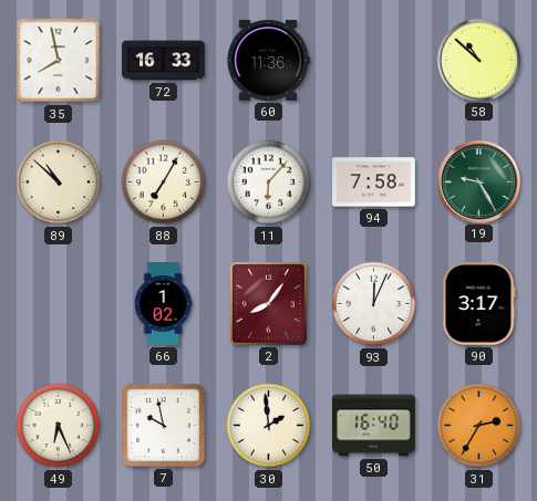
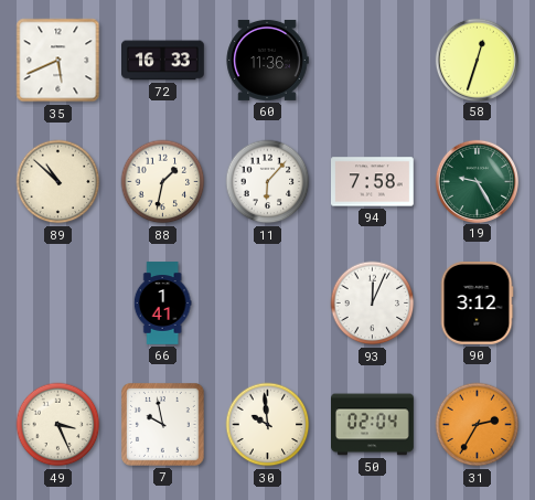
35: 7:58 -> 5:41 (58, 61)
58: 10:52 -> 12:33 (477, 60)
88: 7:05 -> 1:32 (163, 182)
66: 1:02 -> 1:41 (162, 304)
2: 8:06 -> none (268, 303)
90: 3:17 -> 3:12 (477, 304)
49: 6:26 -> 3:26 (58, 425)
30: 1:59 -> 9:59 (268, 425)
50: 16:40 -> 02:04 (373, 425)
